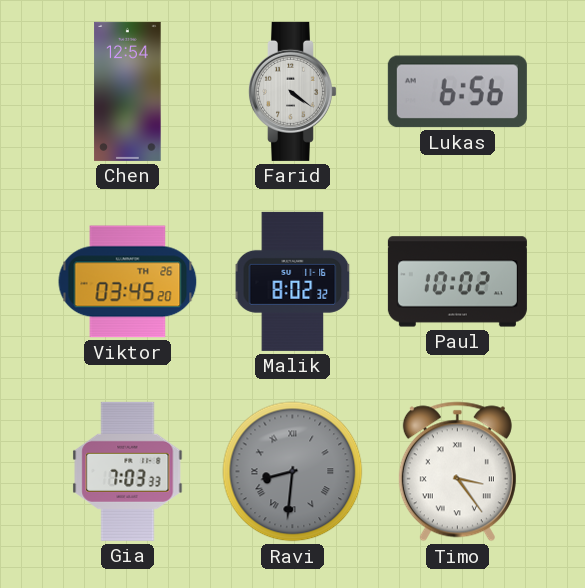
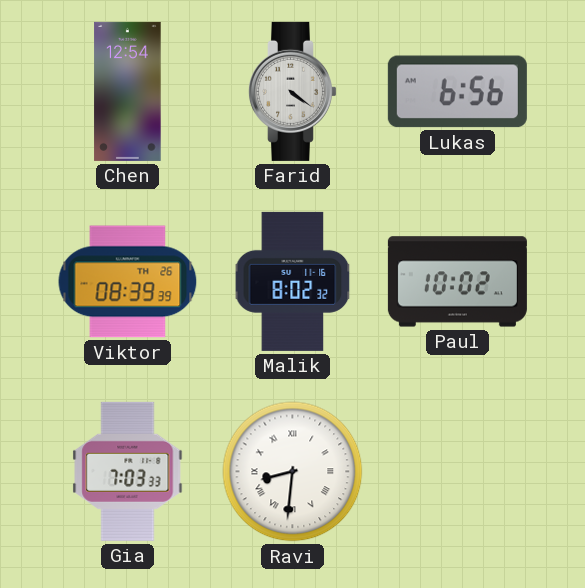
Viktor: 03:45 -> 08:39 (128, 282)
Ravi dial: grey -> white (293, 472)
Timo: 3:24 -> none (457, 472)
